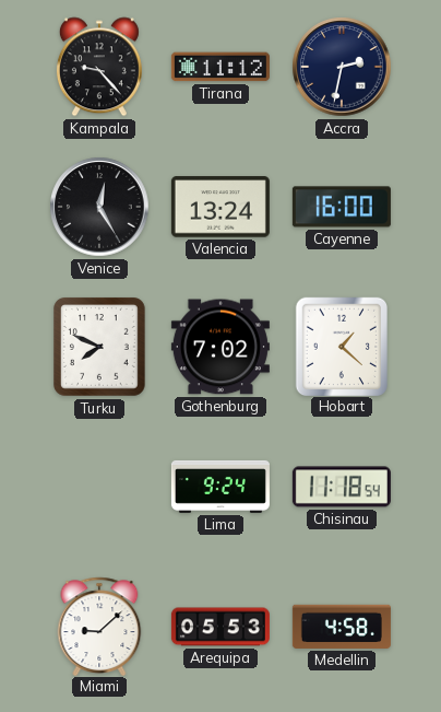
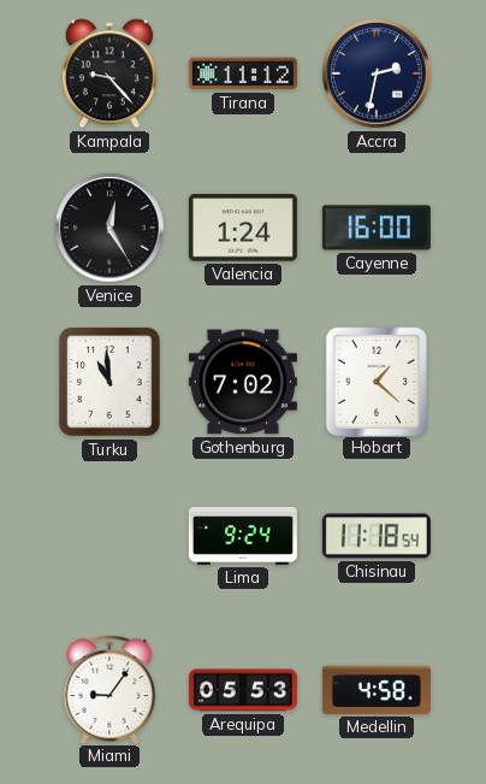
Valencia: 13:24 -> 1:24 (243, 228)
Turku: 7:49 -> 10:59 (111, 383)
Miami: 9:08 -> 9:06 (109, 689)
